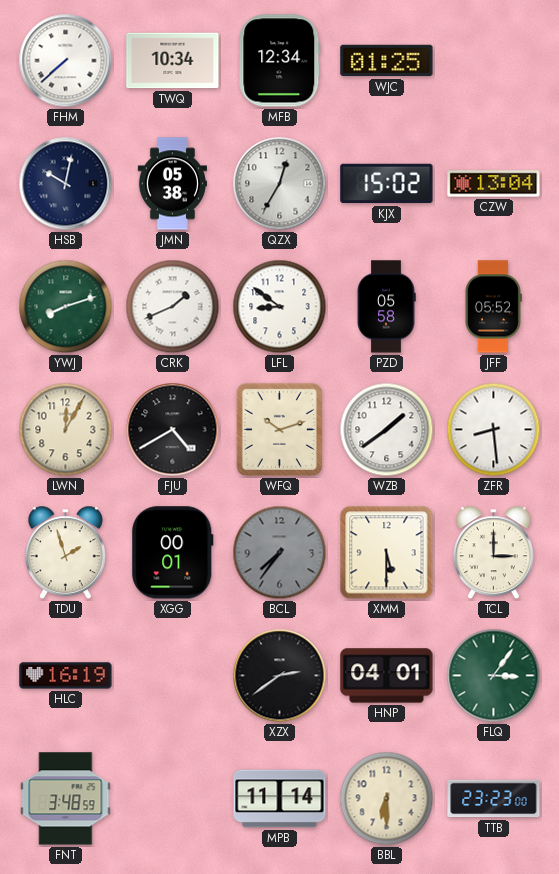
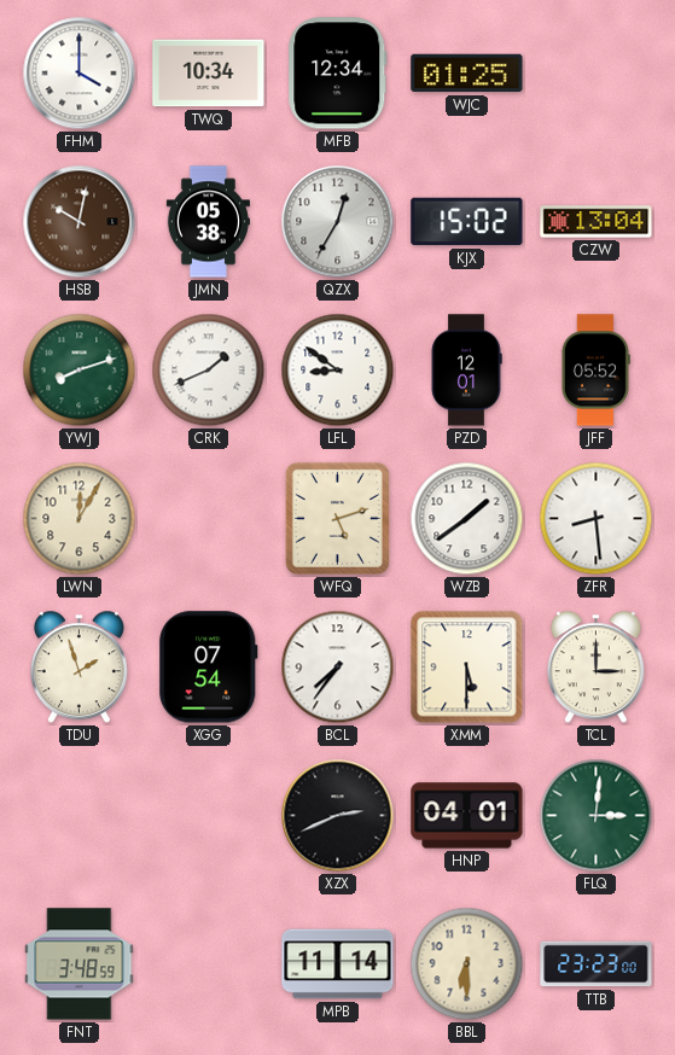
FHM: 7:38 -> 4:00 (80, 74)
HSB dial: navy -> brown (80, 222)
PZD: 05:58 -> 12:01 (466, 371)
FJU: 4:40 -> none (173, 430)
WFQ: 10:12 -> 5:12 (337, 518)
XGG: 00:01 -> 07:54 (209, 668)
BCL dial: grey -> white (338, 668)
HLC: 16:19 -> none (66, 676)
XZX: 2:39 -> 2:41 (338, 816)
FLQ: 3:06 -> 3:01 (597, 816)
